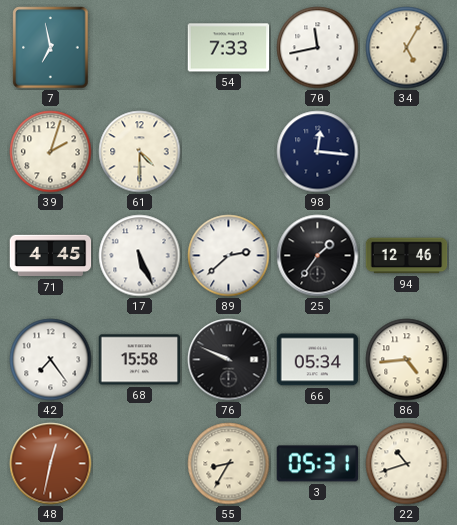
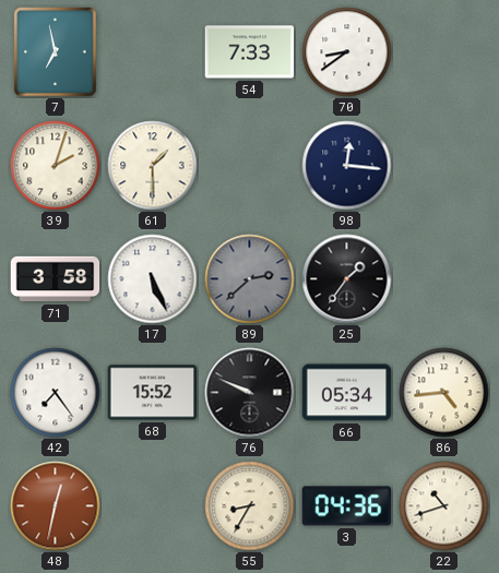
70: 11:43 -> 8:39 (347, 52)
34: 5:05 -> none (407, 48)
61: 4:30 -> 1:30 (153, 166)
71: 4:45 -> 3:58 (56, 279)
89 dial: white -> grey (250, 279)
94: 12:46 -> none (407, 256)
68: 15:58 -> 15:52 (153, 393)
3: 05:31 -> 04:36 (347, 506)
